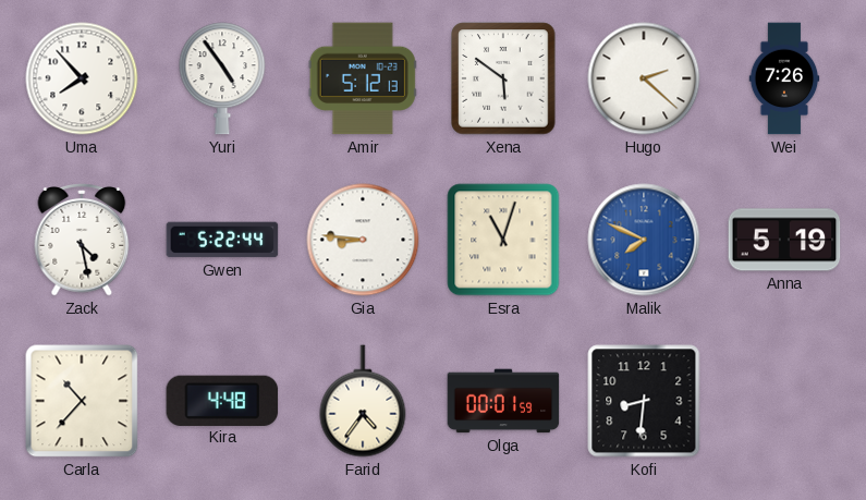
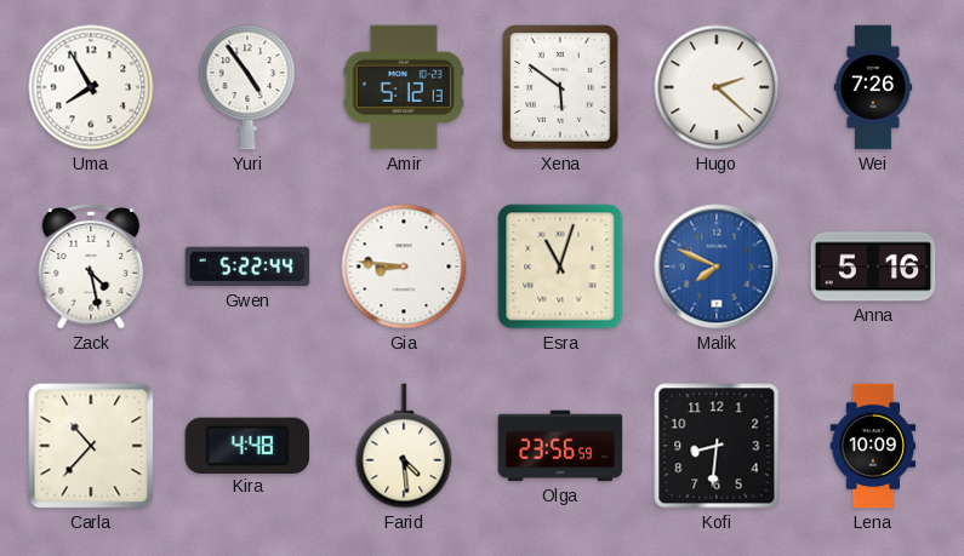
Uma: 7:53 -> 7:55 (91, 87)
Anna: 5:19 -> 5:16 (873, 266)
Farid: 4:36 -> 4:29 (404, 446)
Olga: 00:01 -> 23:56 (560, 446)
Lena: none -> 10:09 (873, 446)
